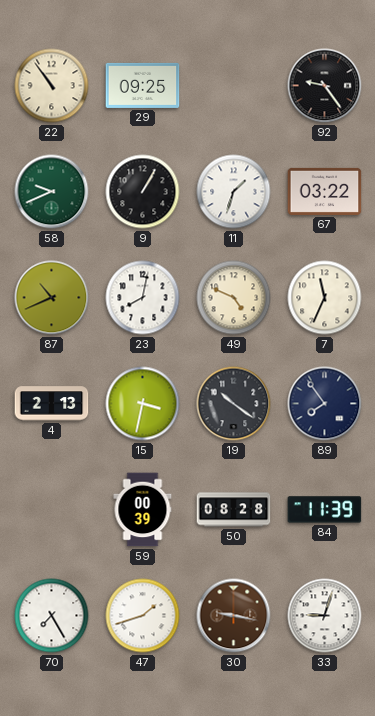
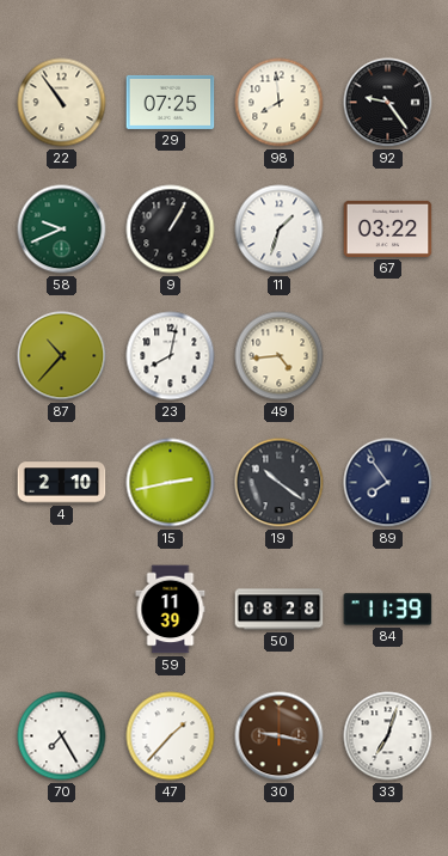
29: 09:25 -> 07:25 (171, 102)
98: none -> 7:59 (280, 103)
87: 10:41 -> 10:37 (62, 356)
49: 4:49 -> 4:44 (280, 356)
7: 11:34 -> none (325, 298)
4: 2:13 -> 2:10 (62, 483)
15: 3:32 -> 2:43 (171, 483)
59: 00:39 -> 11:39 (171, 610)
47: 1:42 -> 1:37 (171, 736)
33: 9:03 -> 7:03 (388, 736)
